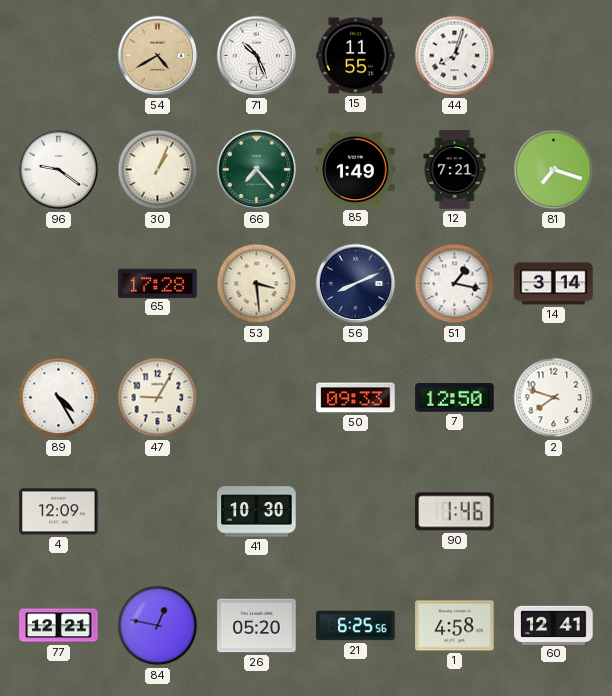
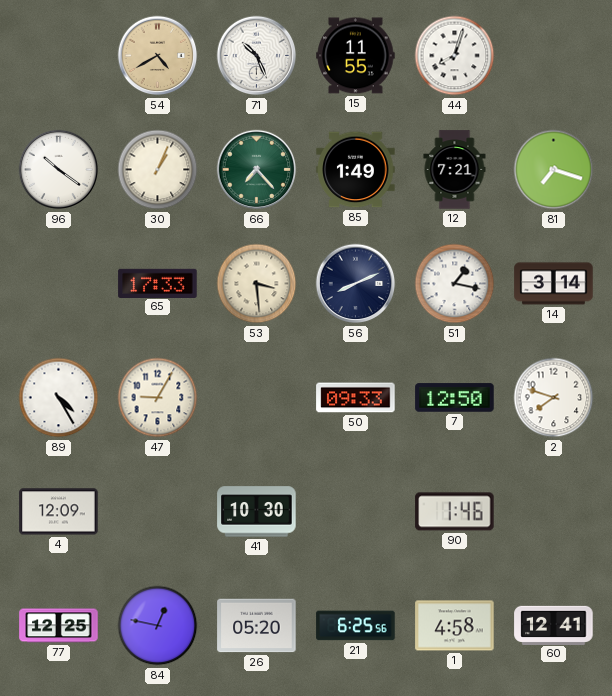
96: 9:21 -> 10:21 (59, 170)
65: 17:28 -> 17:33 (158, 283)
77: 12:21 -> 12:25 (59, 626)
